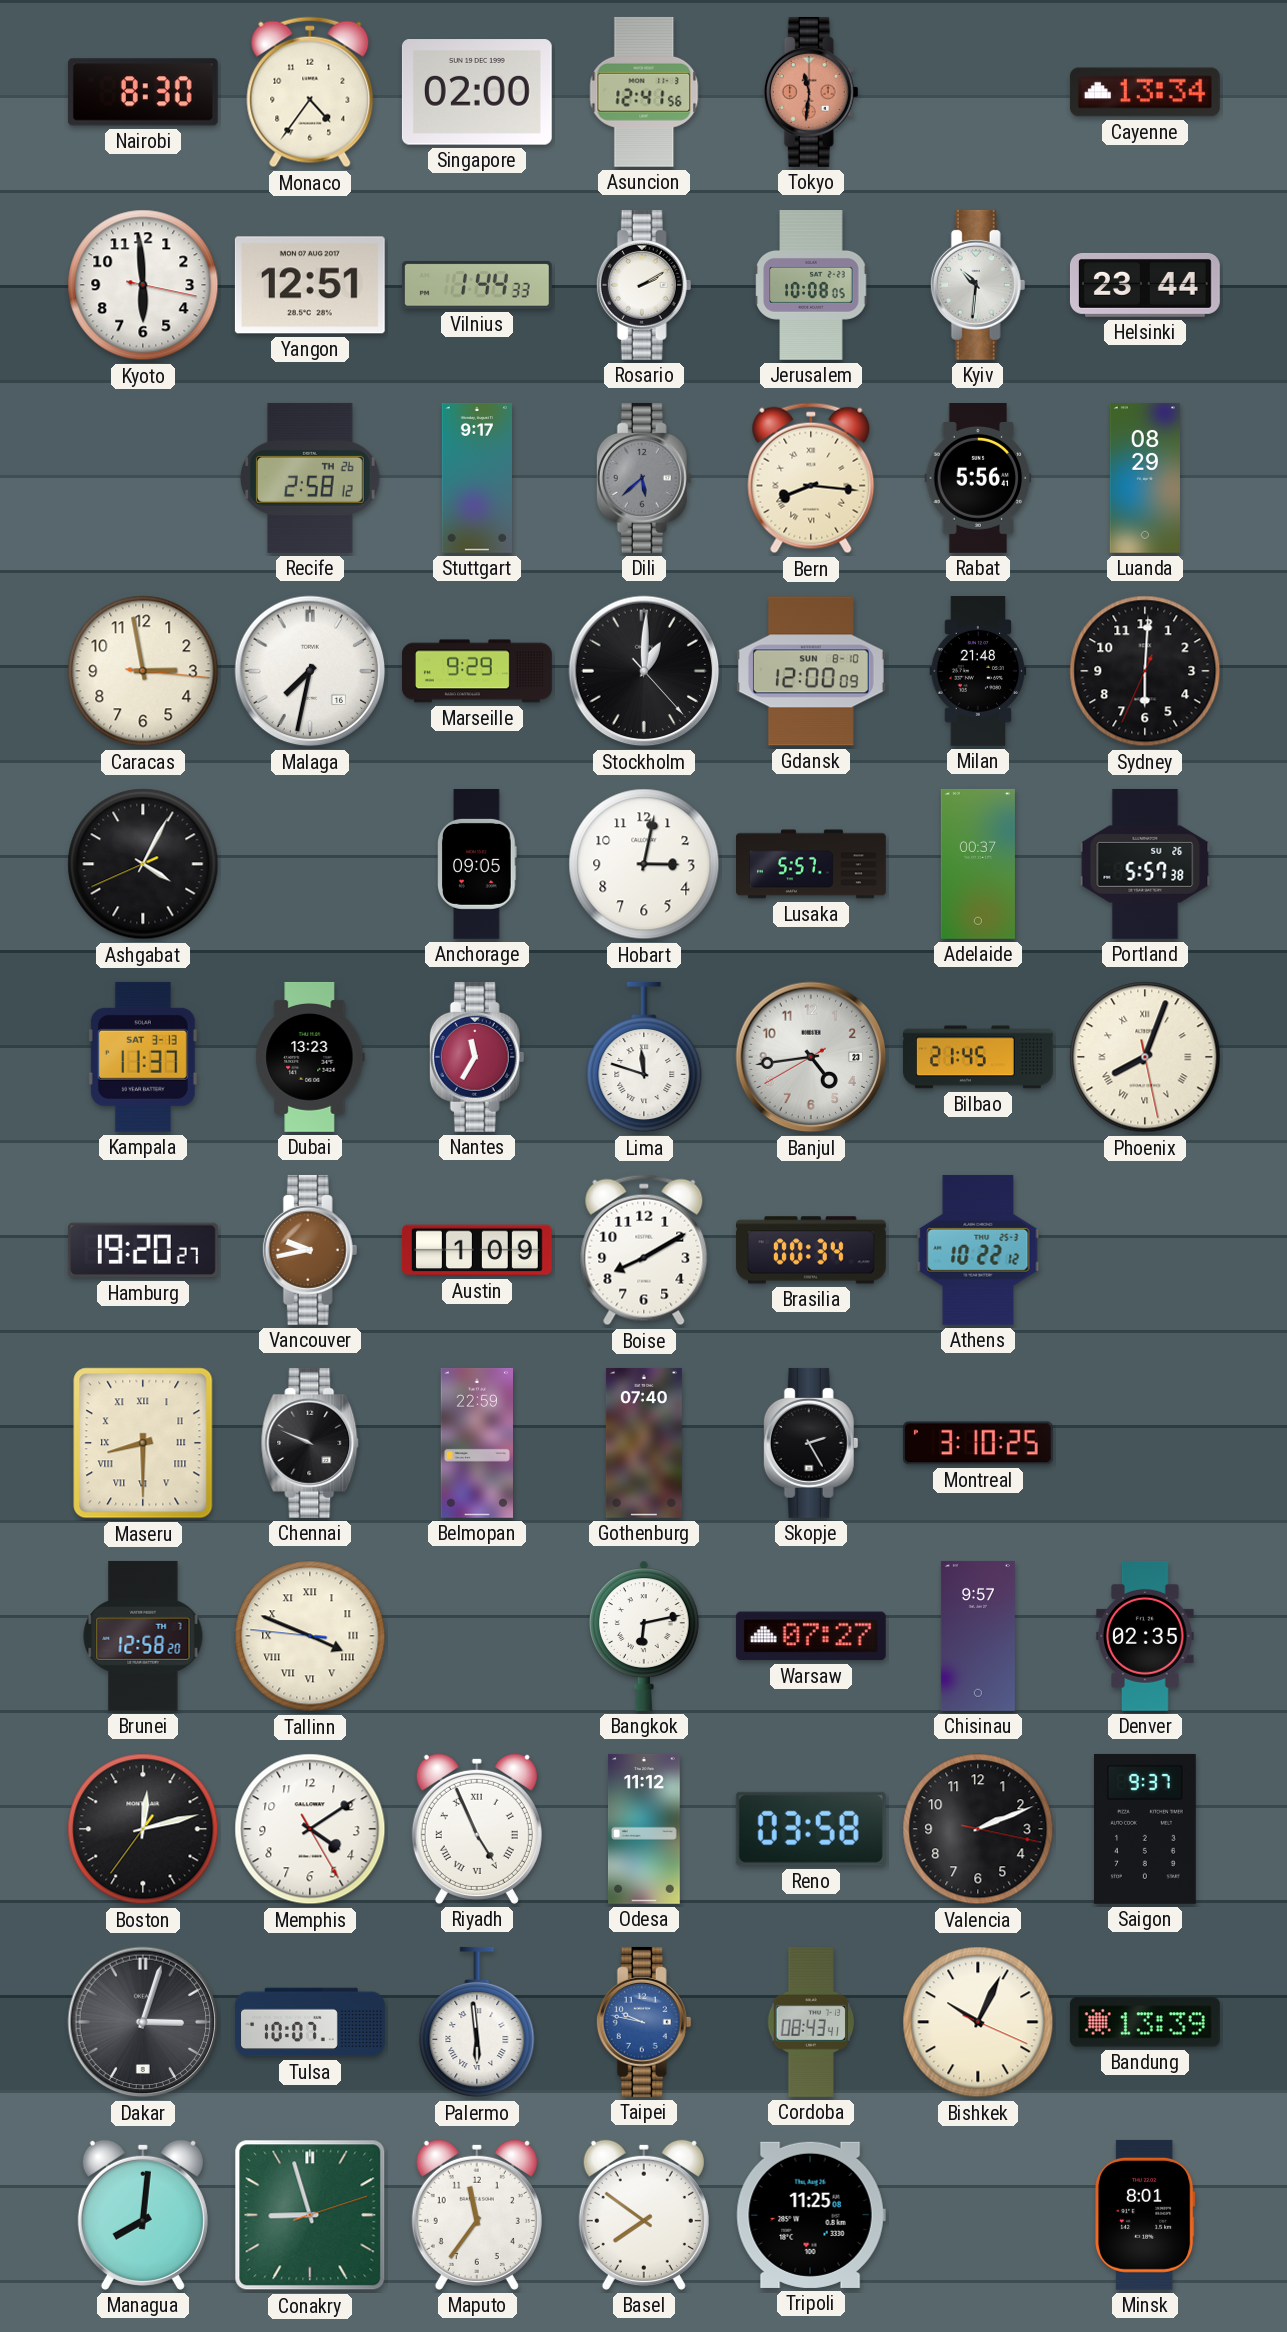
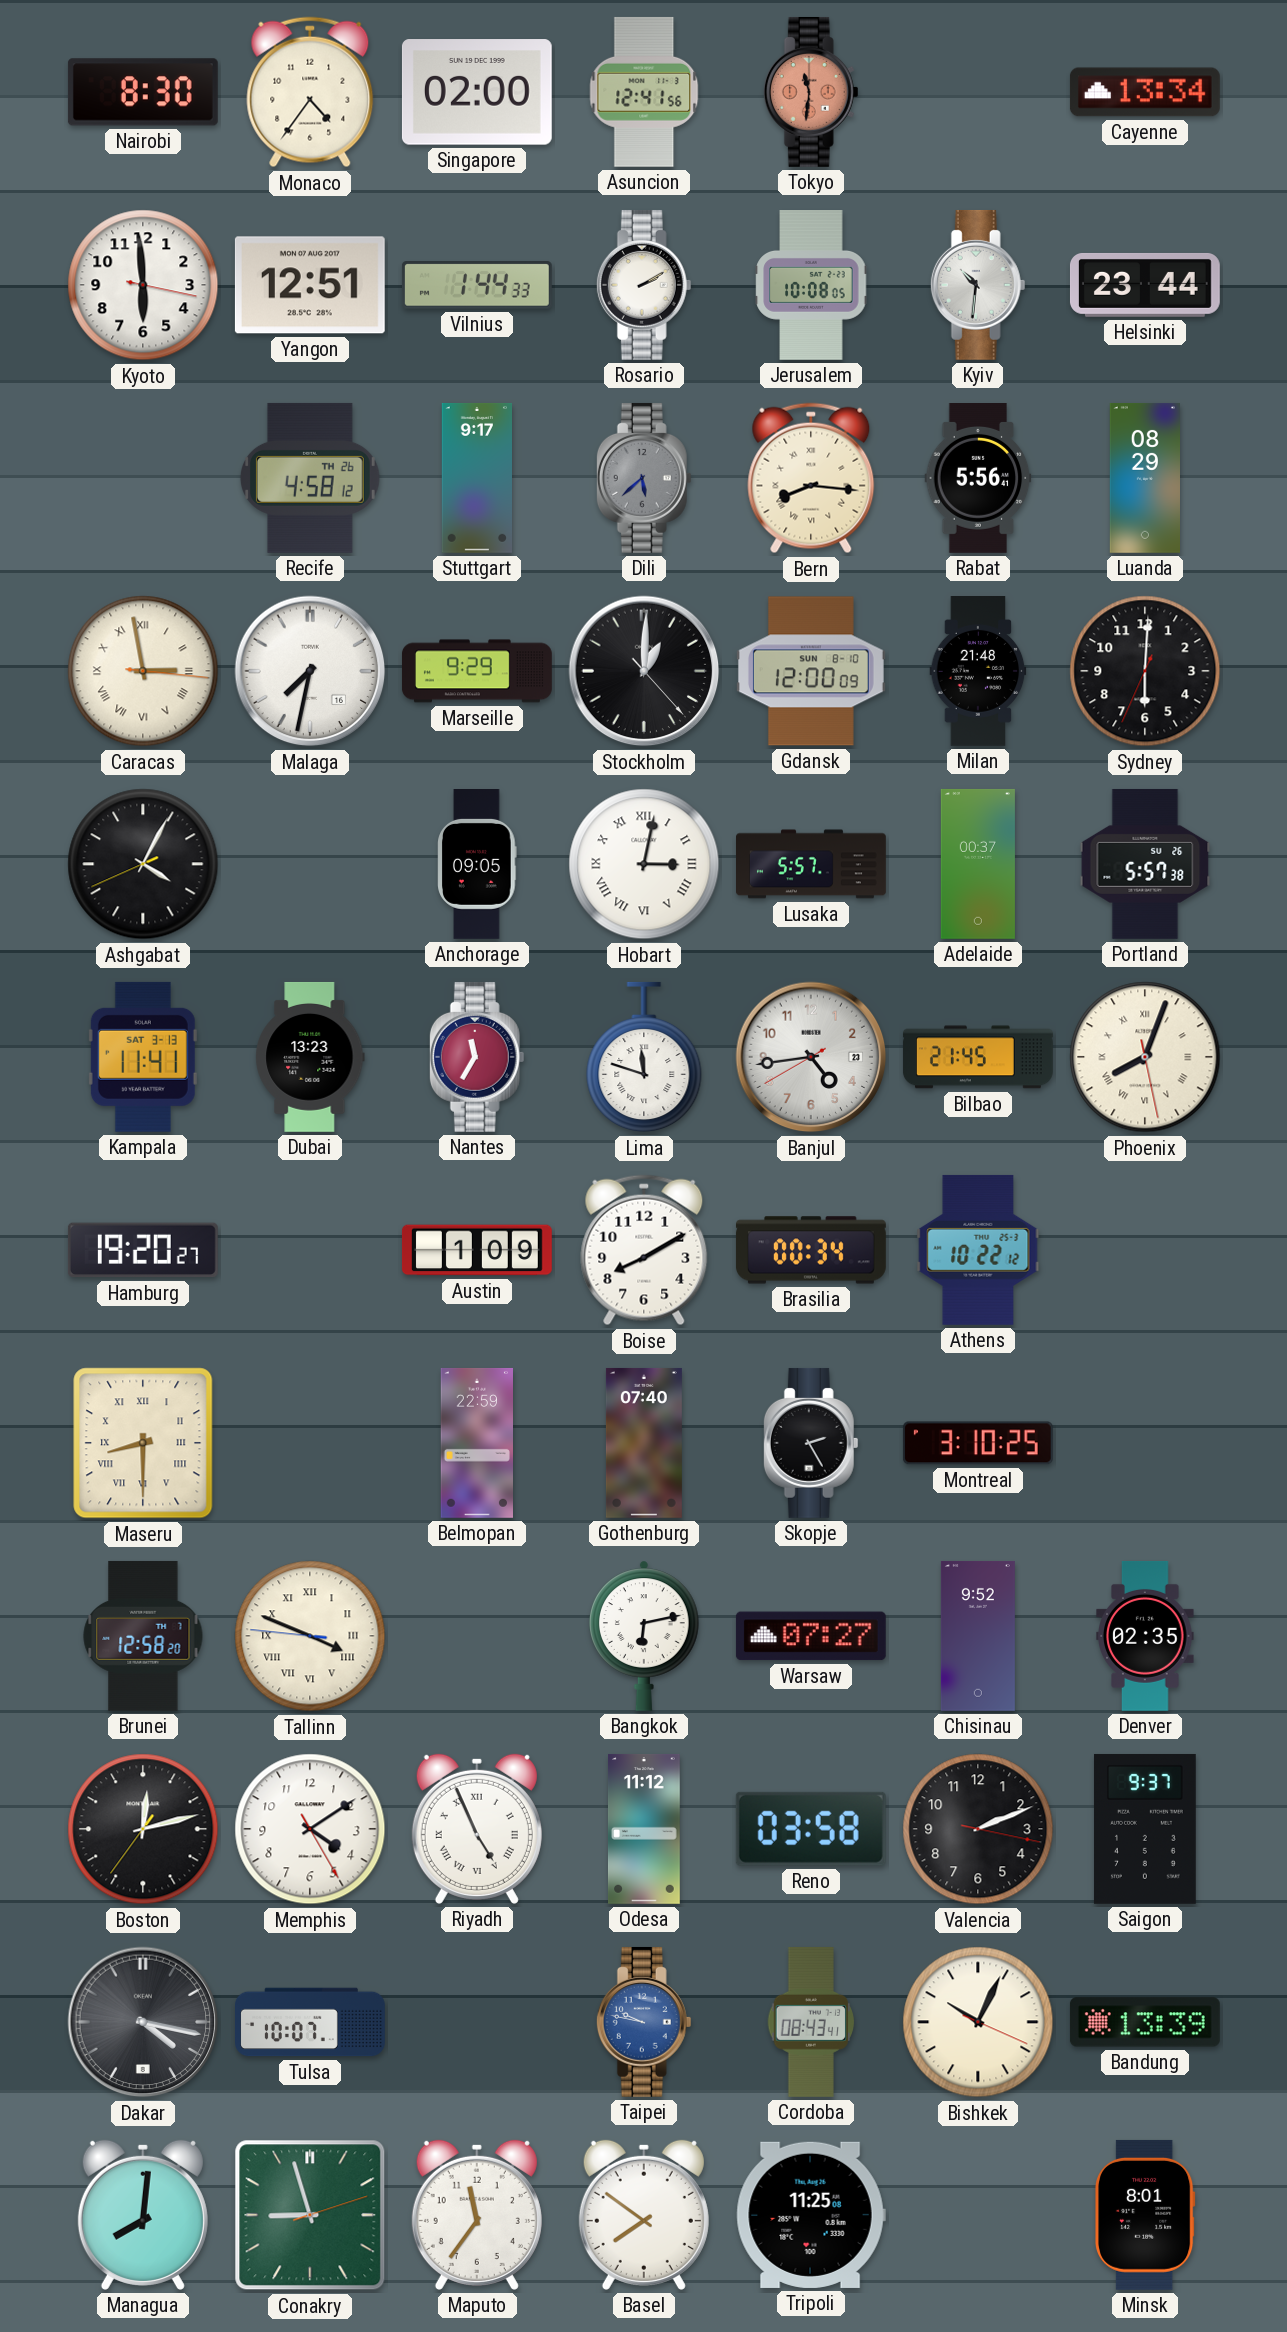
Recife: 2:58 -> 4:58 (310, 478)
Caracas numerals: Arabic -> Roman (143, 671)
Hobart numerals: Arabic -> Roman (644, 864)
Kampala: 11:37 -> 11:41 (143, 1057)
Vancouver: 9:43 -> none (310, 1250)
Chennai: 9:49 -> none (310, 1443)
Chisinau: 9:57 -> 9:52 (978, 1636)
Dakar: 3:03 -> 4:17 (143, 2022)
Palermo: 5:59 -> none (477, 2022)
